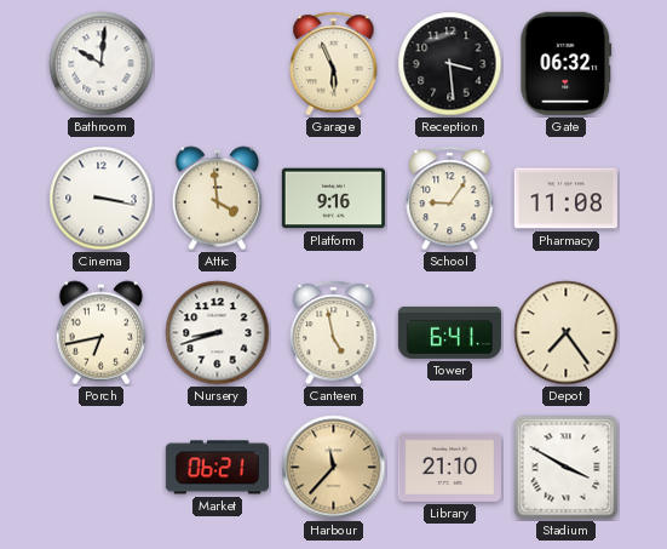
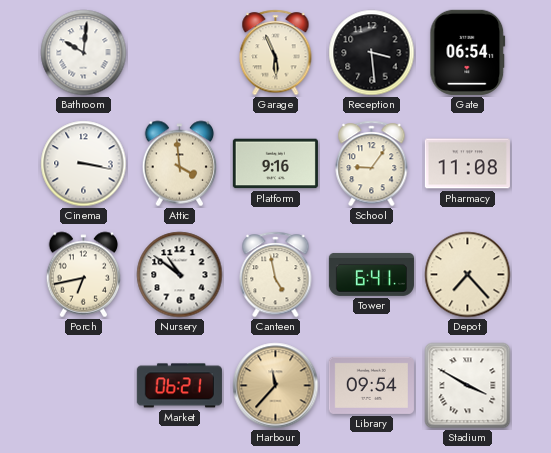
Gate: 06:32 -> 06:54 (468, 52)
Nursery: 8:42 -> 10:51 (180, 275)
Depot: 7:24 -> 7:23 (468, 275)
Library: 21:10 -> 09:54 (371, 385)
